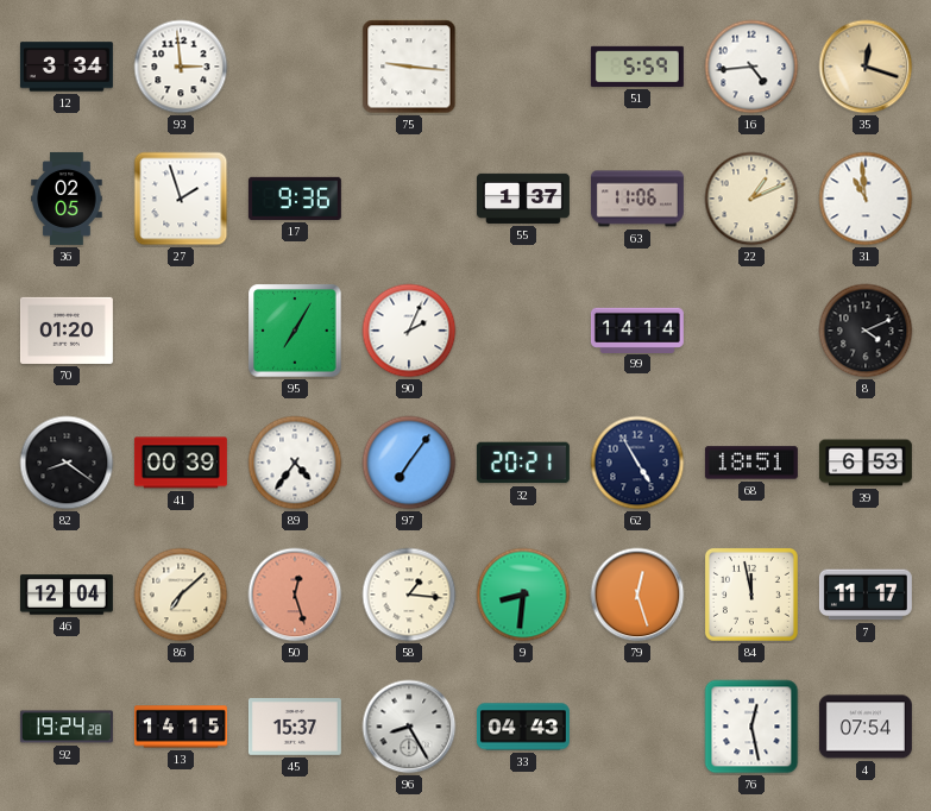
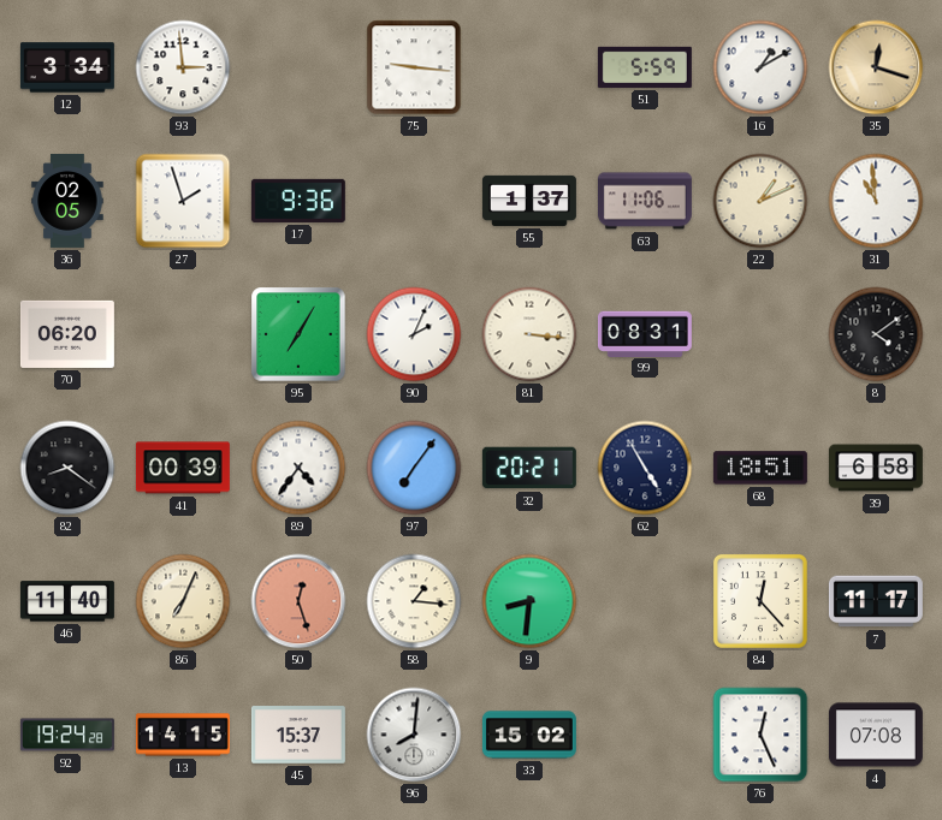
16: 4:44 -> 1:10 (760, 67)
70: 01:20 -> 06:20 (67, 334)
81: none -> 3:16 (529, 334)
99: 14:14 -> 08:31 (645, 333)
8: 4:11 -> 4:09 (876, 334)
39: 6:53 -> 6:58 (876, 468)
46: 12:04 -> 11:40 (67, 601)
86: 7:08 -> 7:04 (183, 601)
79: 12:27 -> none (637, 595)
84: 11:58 -> 12:23 (760, 601)
96: 8:25 -> 8:01 (414, 735)
33: 04:43 -> 15:02 (529, 735)
76: 12:28 -> 12:26 (760, 735)
4: 07:54 -> 07:08 (876, 735)
